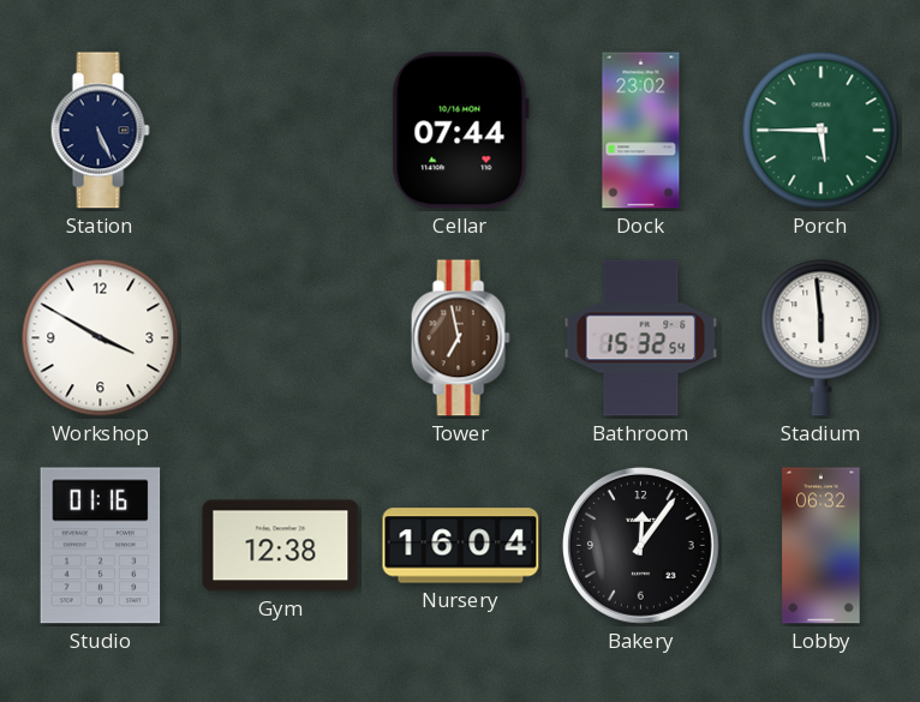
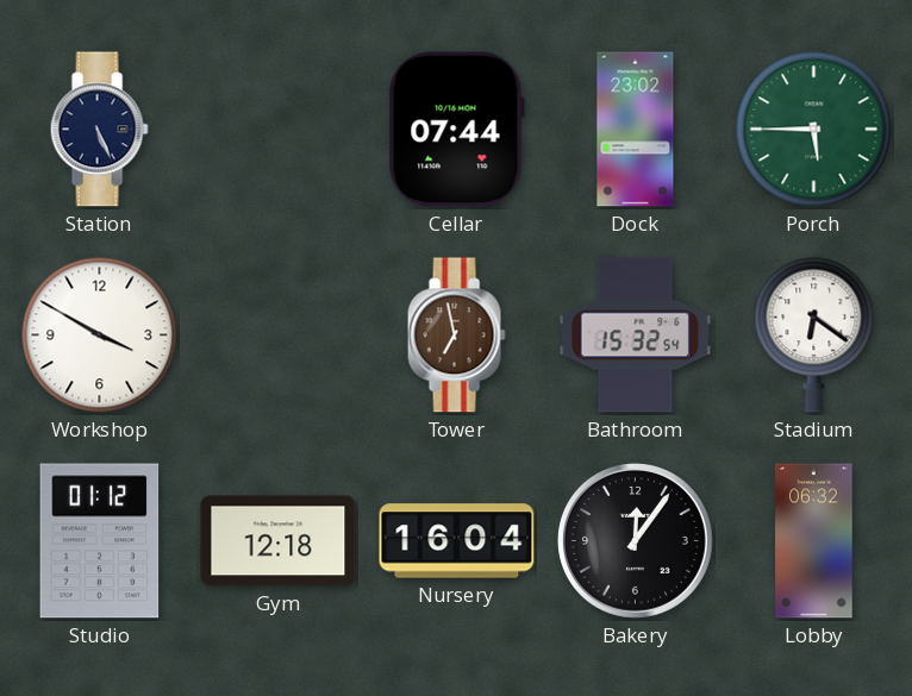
Stadium: 5:59 -> 6:21 (814, 336)
Studio: 01:16 -> 01:12 (100, 541)
Gym: 12:38 -> 12:18 (279, 541)
